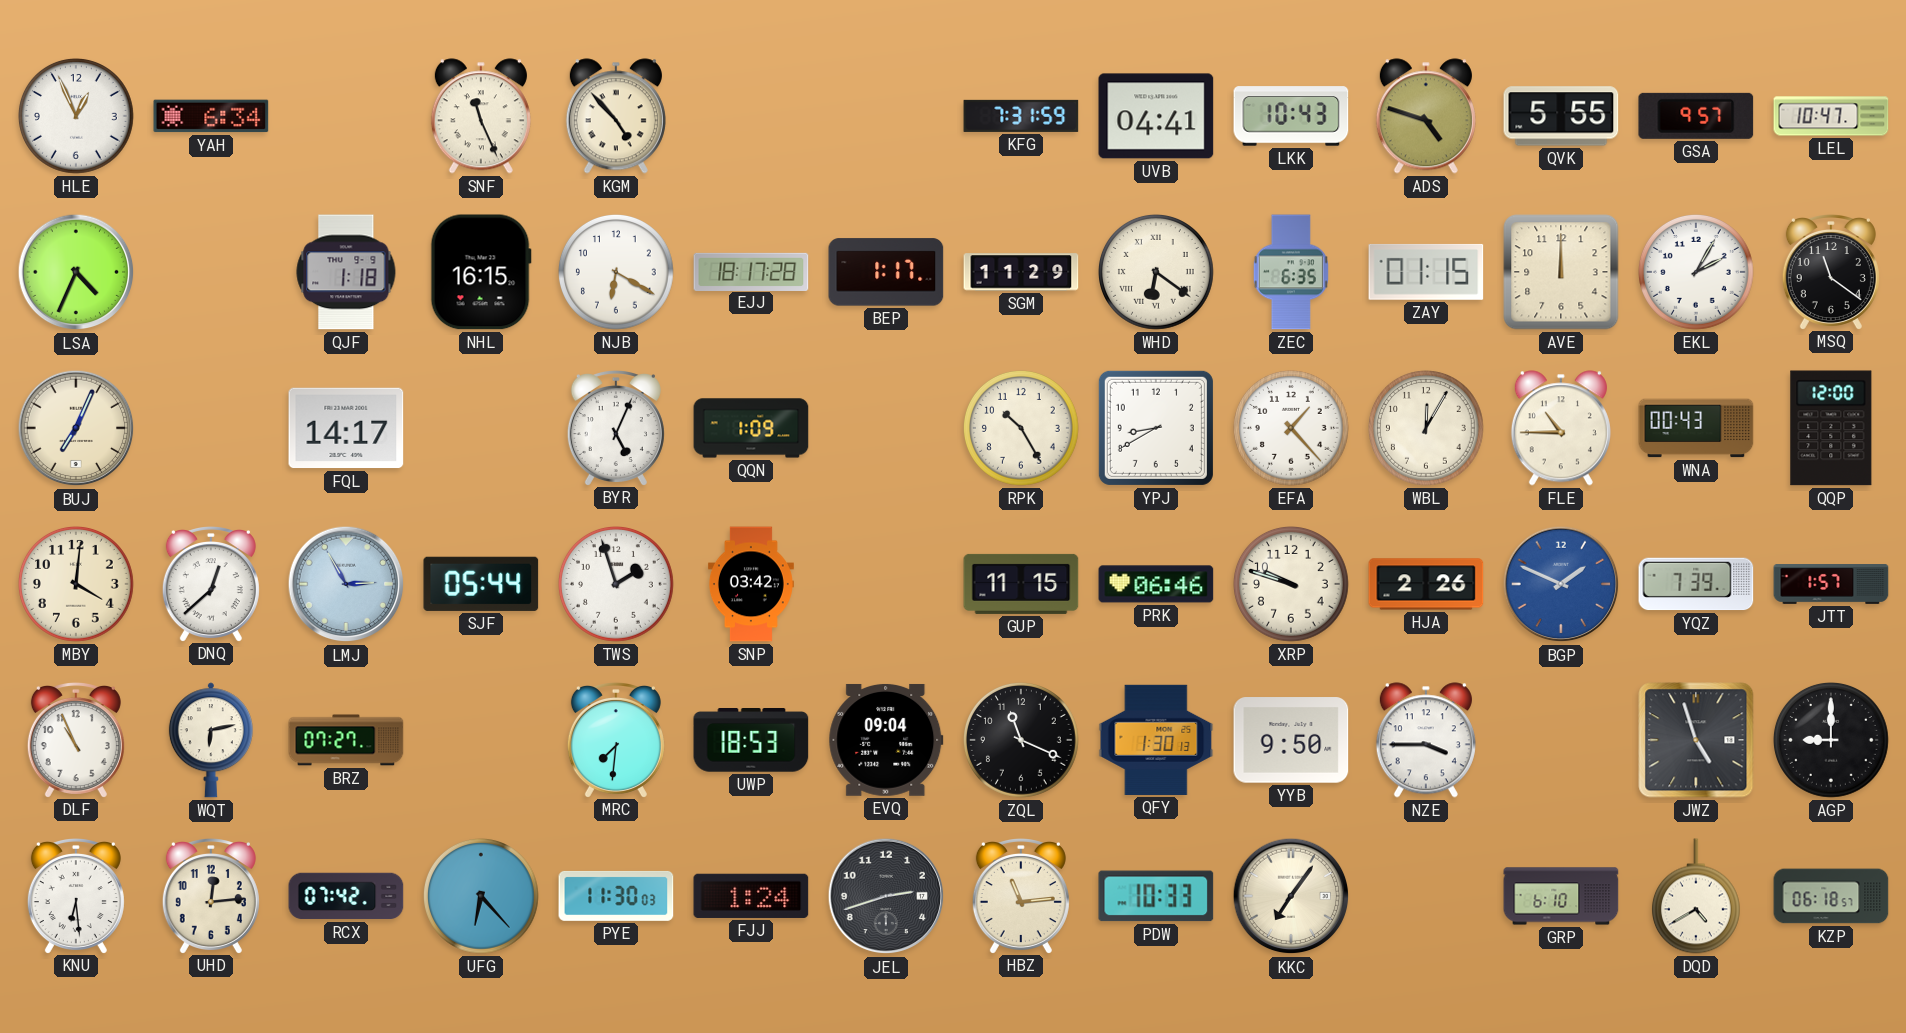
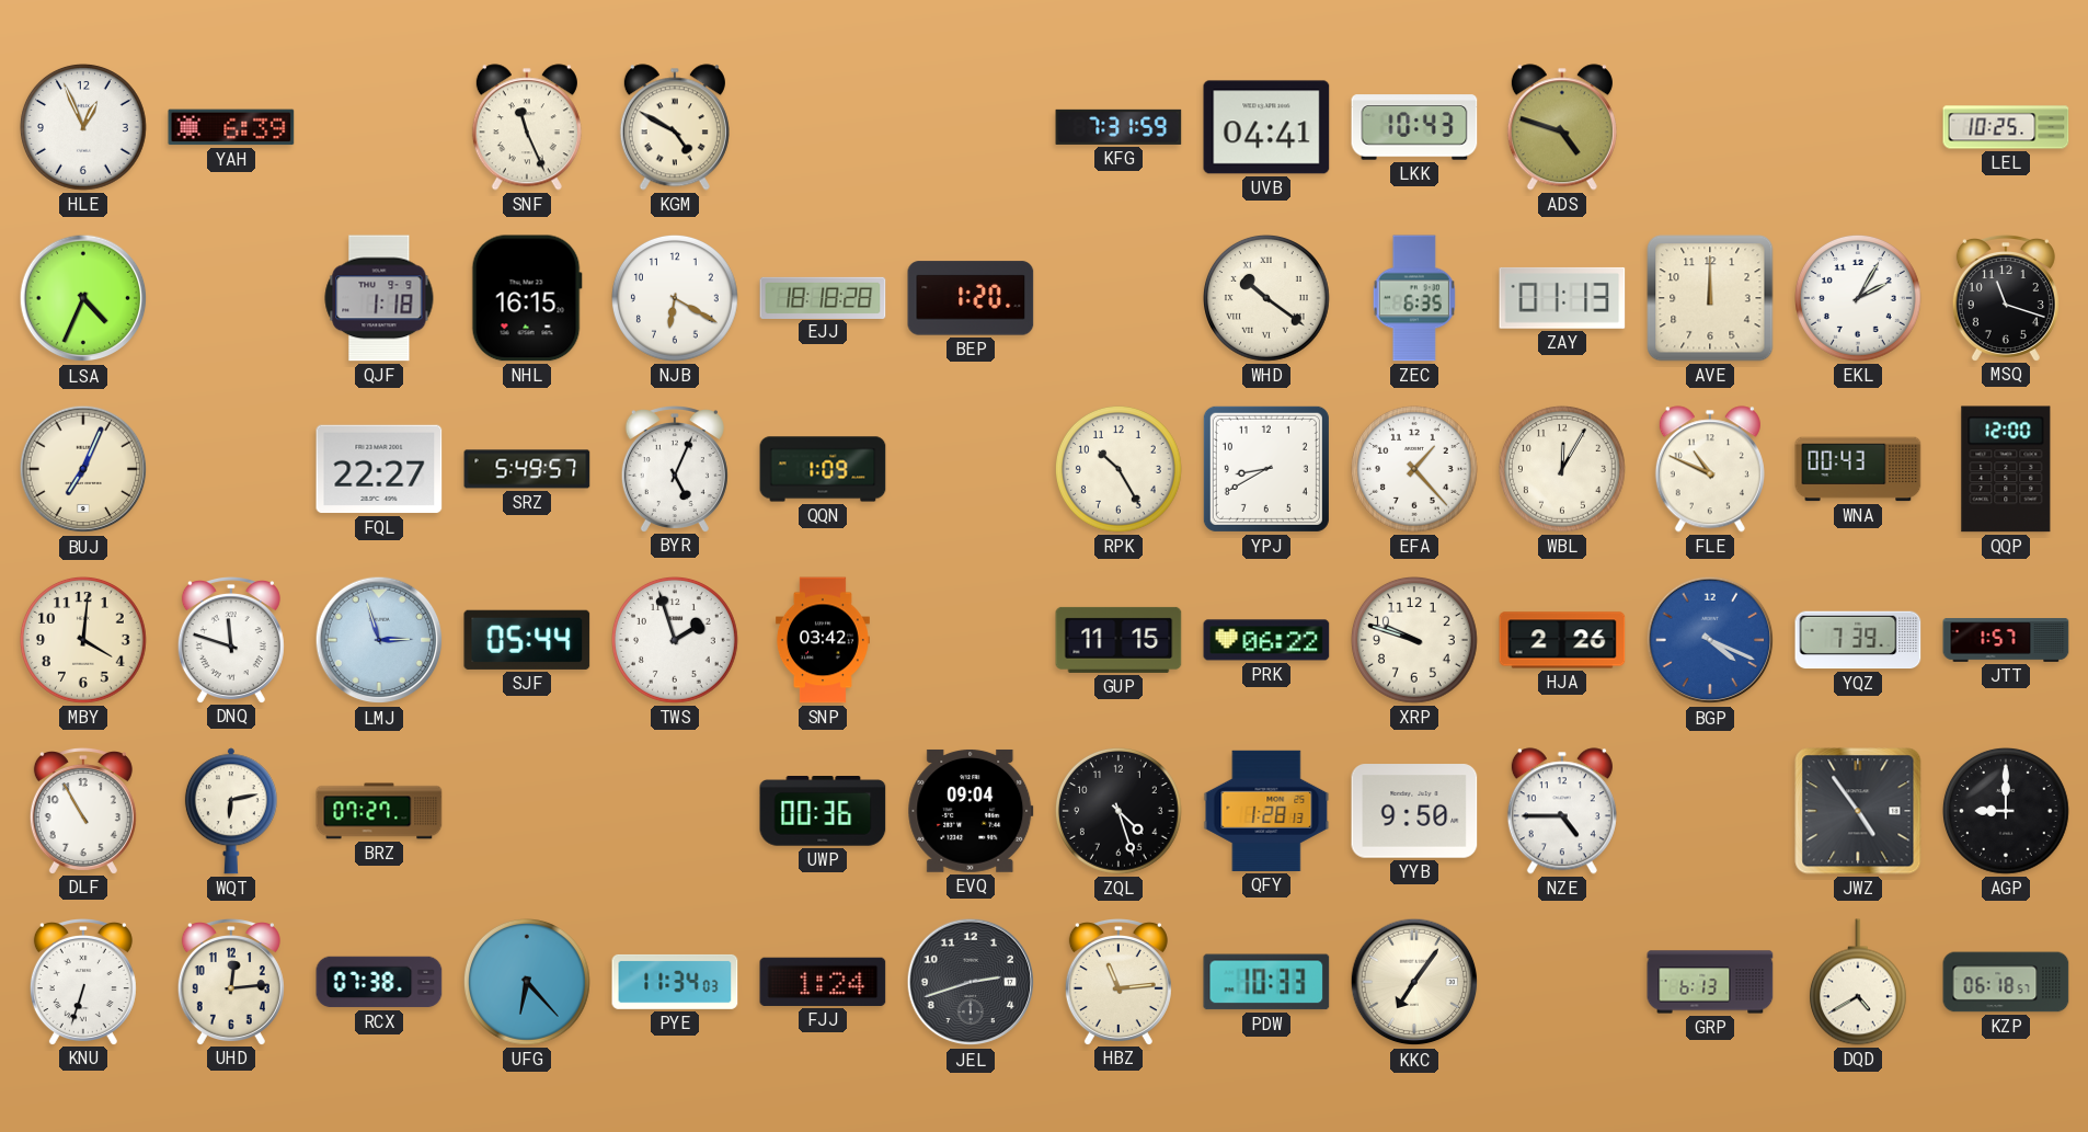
YAH: 6:34 -> 6:39 (231, 127)
KGM: 4:53 -> 4:50 (675, 127)
QVK: 5:55 -> none (1561, 116)
GSA: 9:57 -> none (1696, 116)
LEL: 10:47 -> 10:25 (2006, 127)
EJJ: 18:17 -> 18:18 (823, 297)
BEP: 1:17 -> 1:20 (971, 298)
SGM: 11:29 -> none (1021, 272)
WHD: 6:21 -> 10:21 (1267, 299)
ZAY: 01:15 -> 01:13 (1562, 298)
MSQ: 11:21 -> 11:18 (2006, 298)
FQL: 14:17 -> 22:27 (379, 469)
SRZ: none -> 5:49 (527, 469)
FLE: 10:45 -> 10:49 (1710, 469)
DNQ: 12:38 -> 11:48 (231, 640)
LMJ: 2:55 -> 2:57 (379, 640)
PRK: 06:46 -> 06:22 (1266, 640)
BGP: 1:49 -> 4:19 (1710, 640)
DLF: 10:56 -> 10:55 (83, 811)
MRC: 7:31 -> none (616, 740)
UWP: 18:53 -> 00:36 (823, 812)
ZQL: 11:19 -> 4:27 (1120, 812)
QFY: 1:30 -> 1:28 (1266, 811)
NZE: 3:45 -> 4:45 (1562, 811)
JWZ: 4:57 -> 4:54 (1858, 811)
KNU: 6:29 -> 6:33 (83, 982)
RCX: 07:42 -> 07:38 (379, 982)
PYE: 11:30 -> 11:34 (675, 982)
GRP: 6:10 -> 6:13 (1710, 982)
